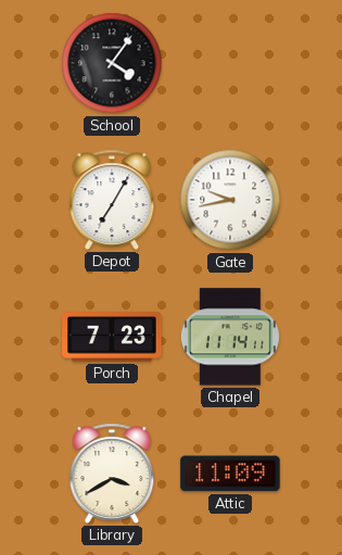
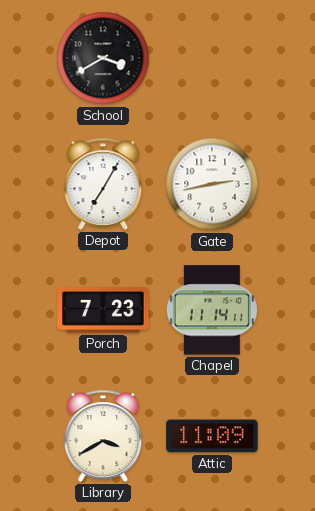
School: 4:06 -> 3:40 (103, 58)
Gate: 9:43 -> 2:43 (212, 184)
